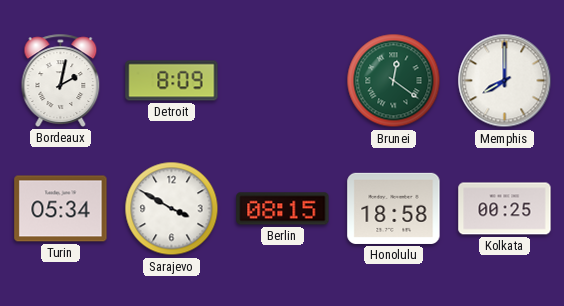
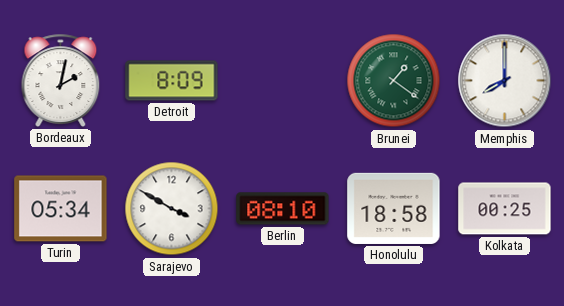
Brunei: 12:21 -> 1:21 (394, 81)
Berlin: 08:15 -> 08:10 (283, 209)
